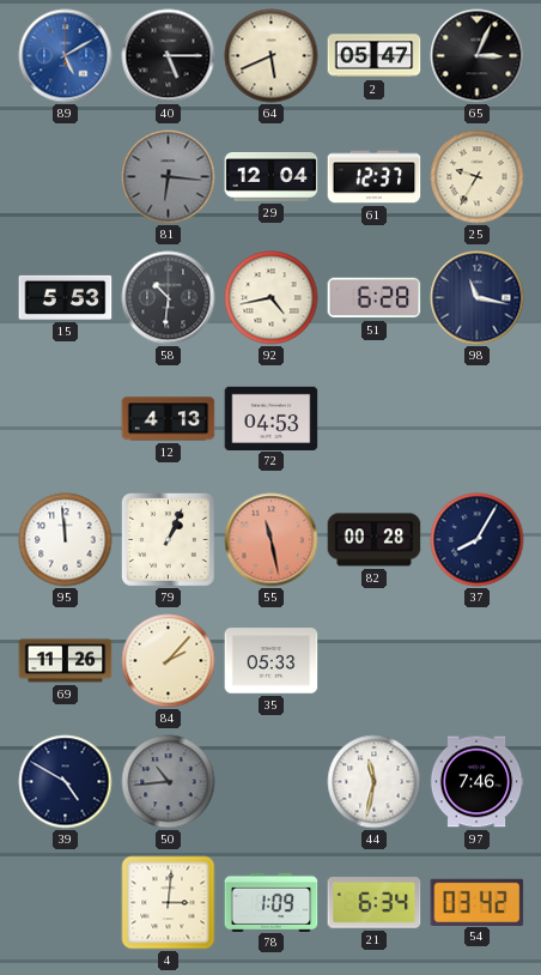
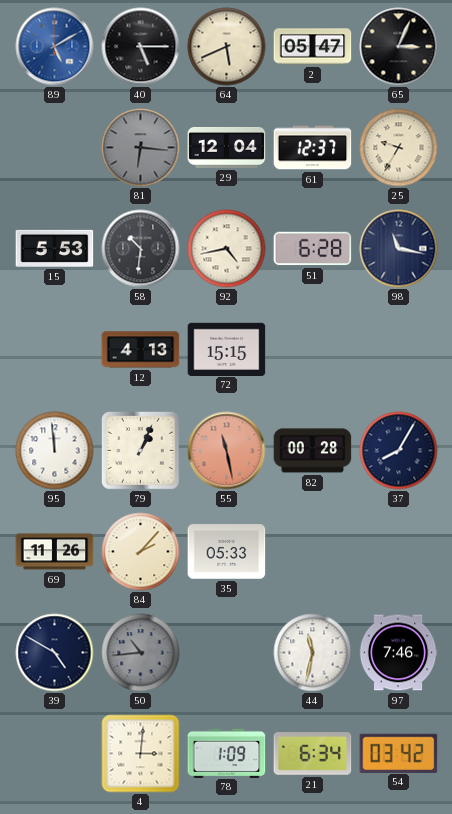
72: 04:53 -> 15:15 (227, 349)
